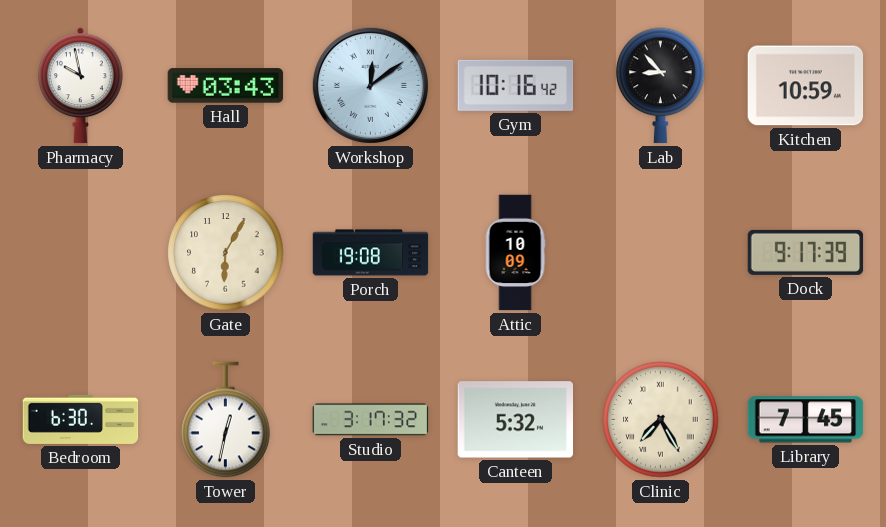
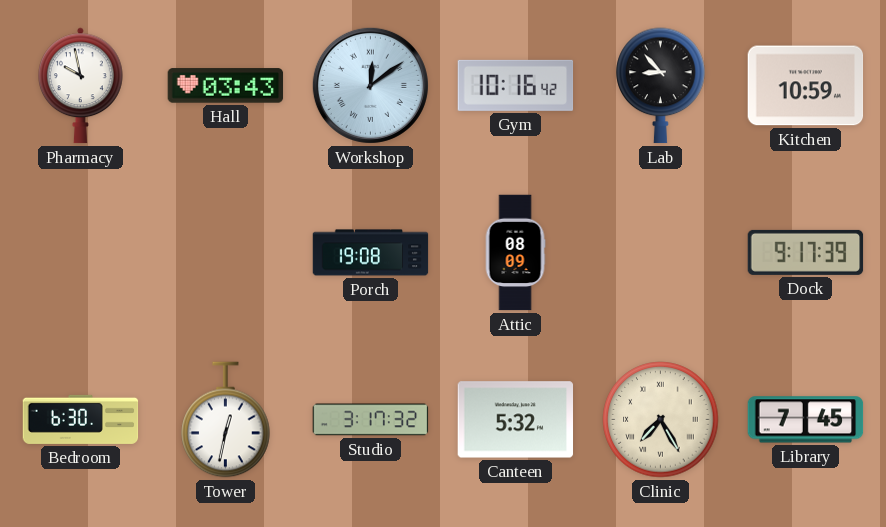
Gate: 6:05 -> none (226, 253)
Attic: 10:09 -> 08:09 (515, 253)
